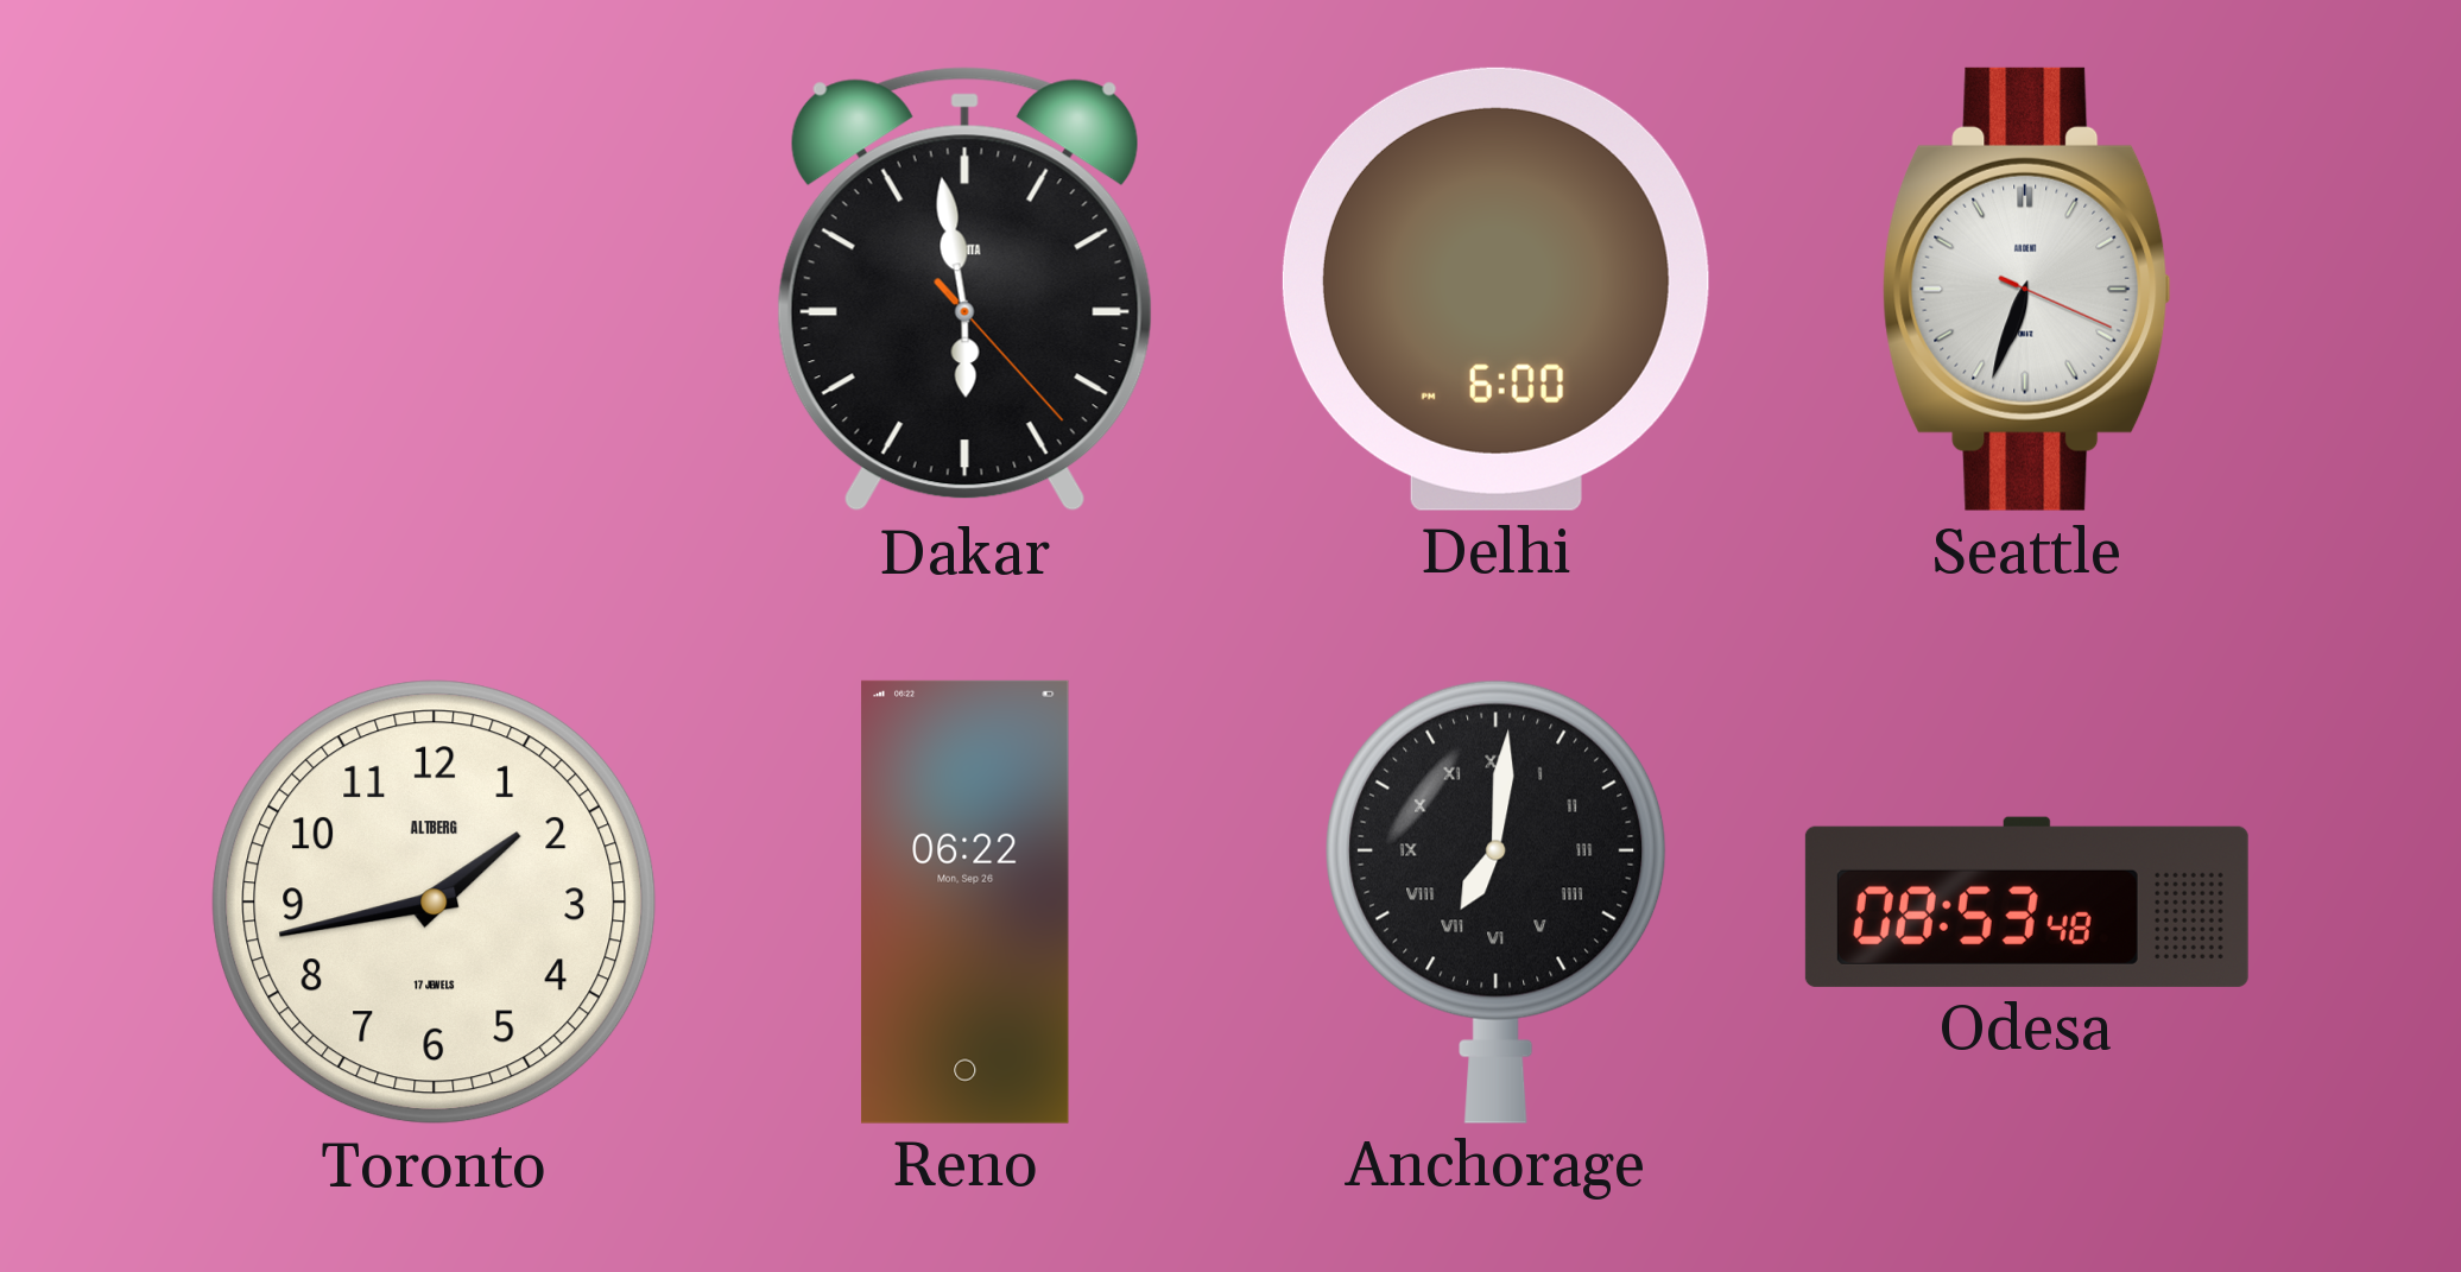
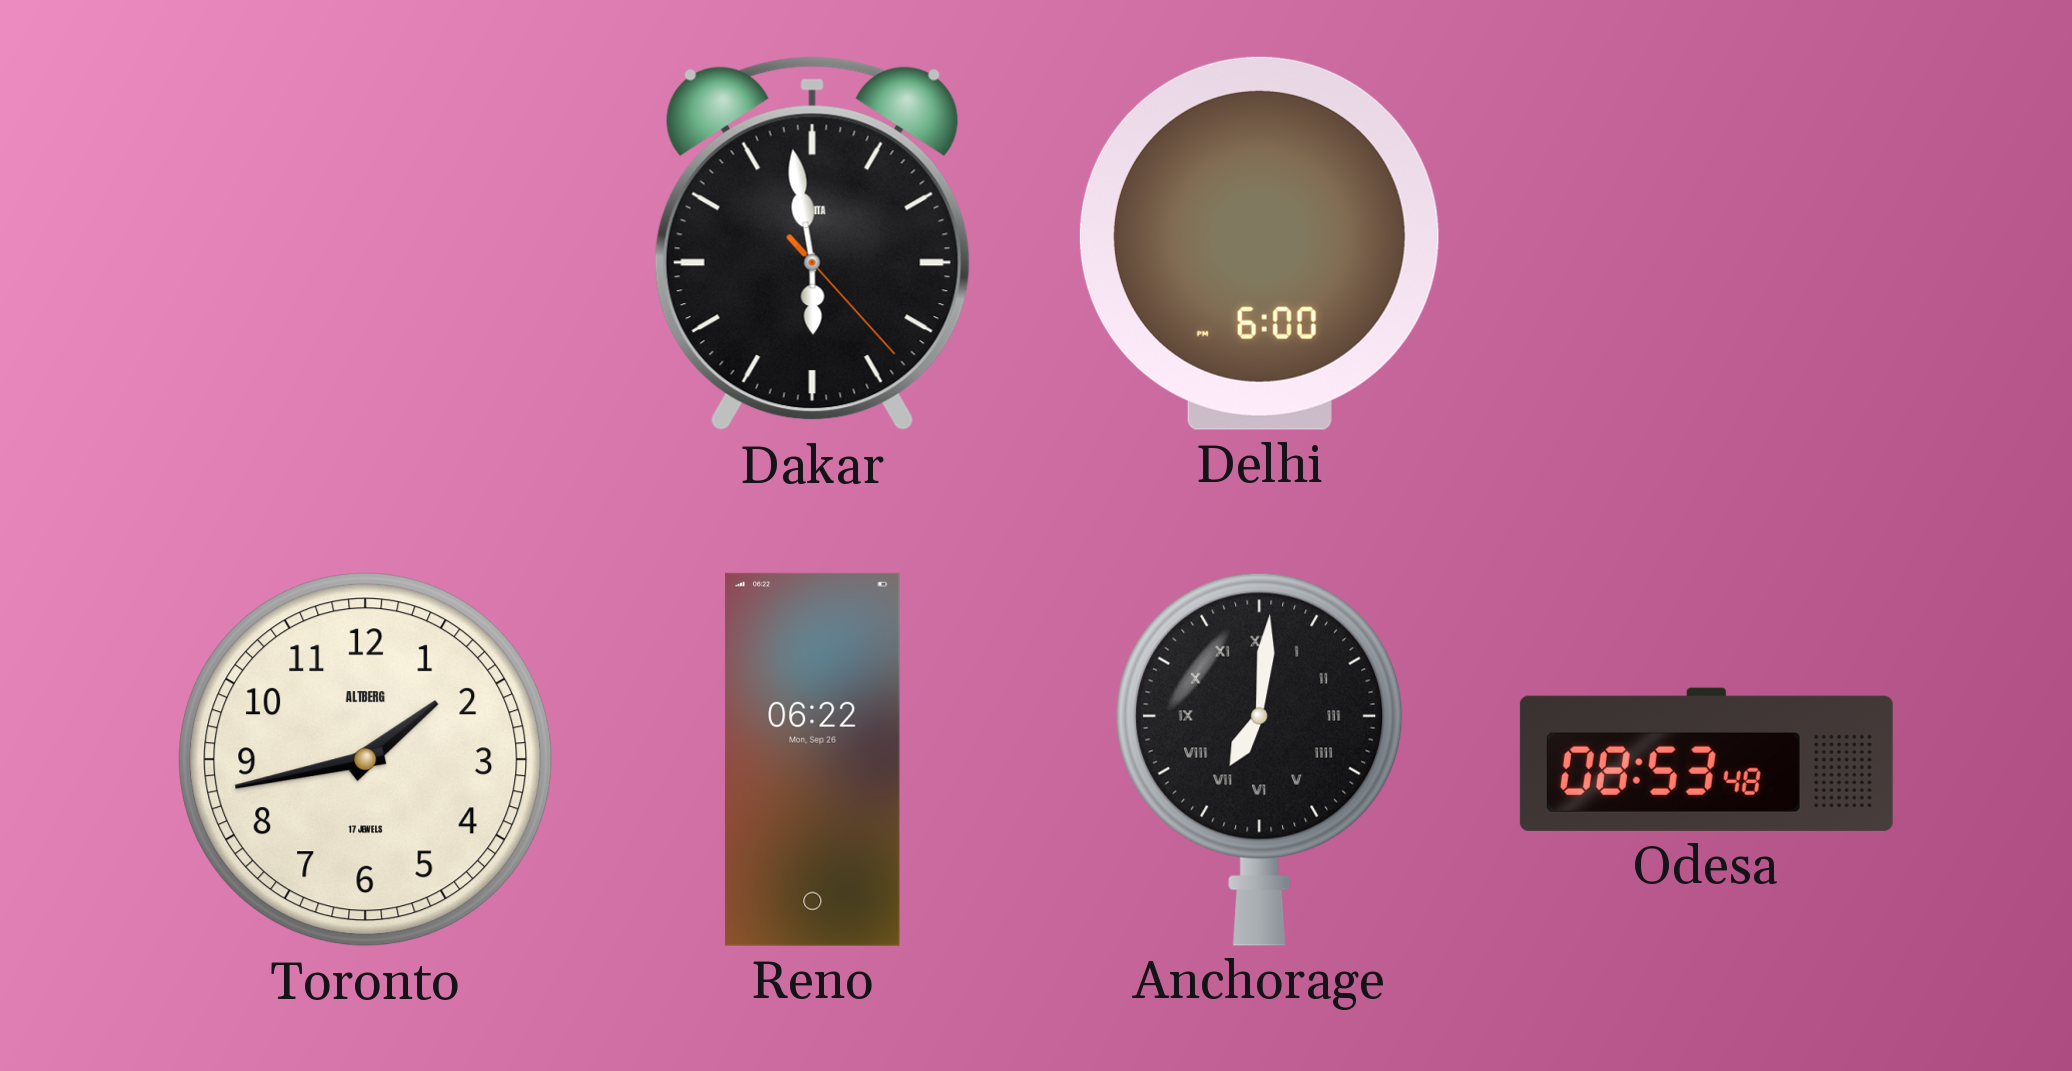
Seattle: 6:33 -> none (2027, 289)
